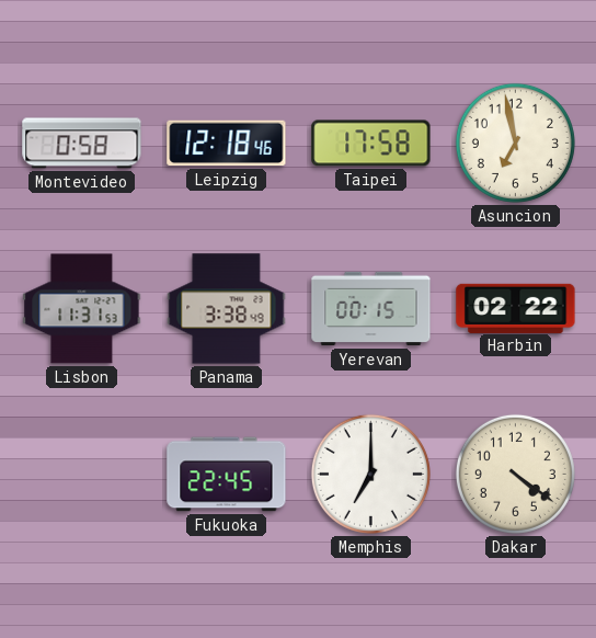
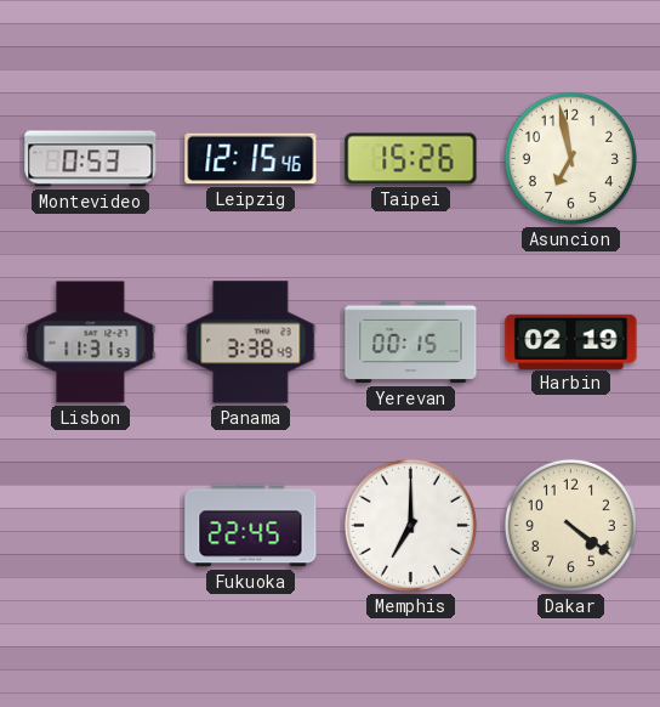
Montevideo: 0:58 -> 0:53 (91, 159)
Leipzig: 12:18 -> 12:15 (251, 159)
Taipei: 17:58 -> 15:26 (411, 159)
Harbin: 02:22 -> 02:19 (571, 341)
